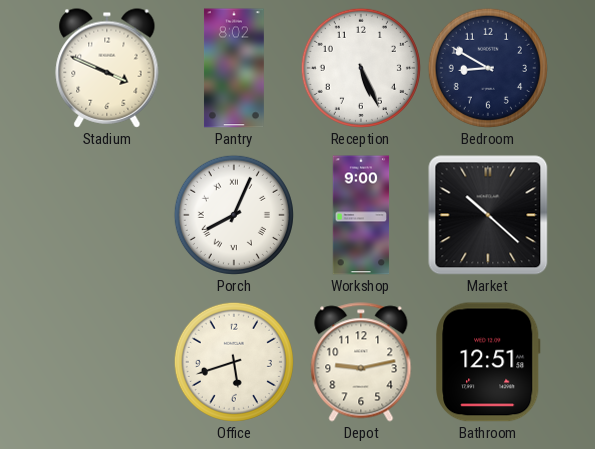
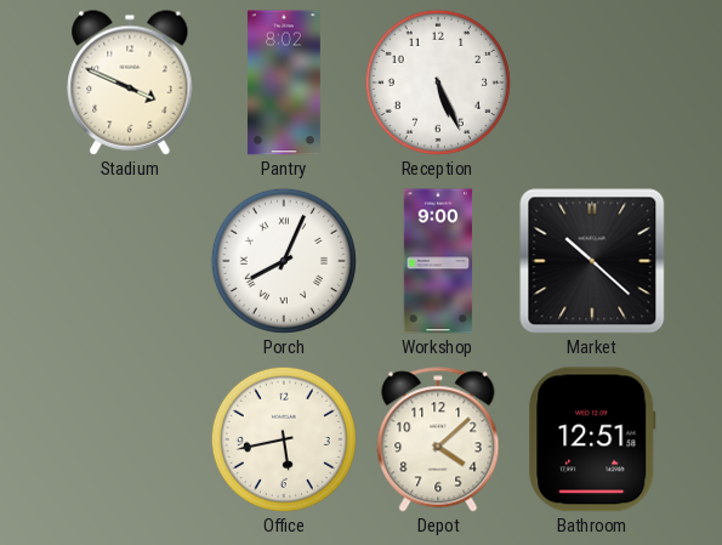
Bedroom: 8:50 -> none (488, 68)
Office: 5:42 -> 5:43 (284, 439)
Depot: 9:13 -> 4:08 (438, 439)
